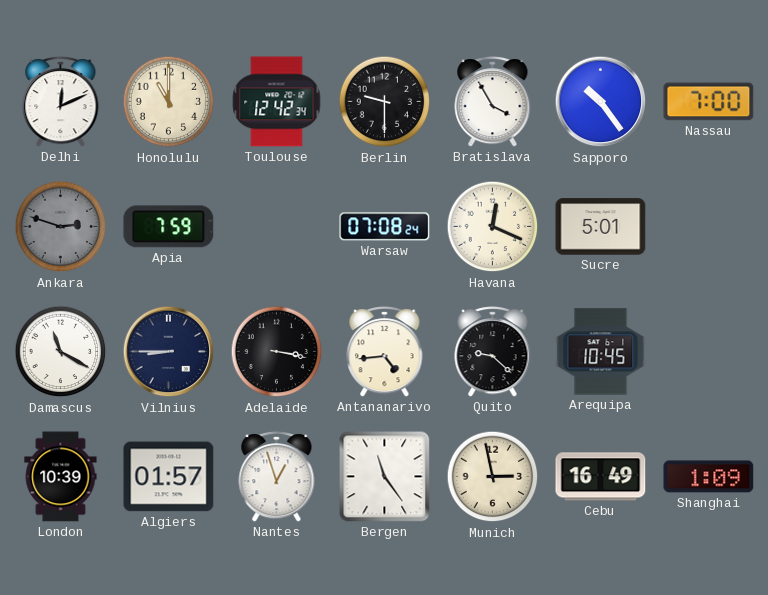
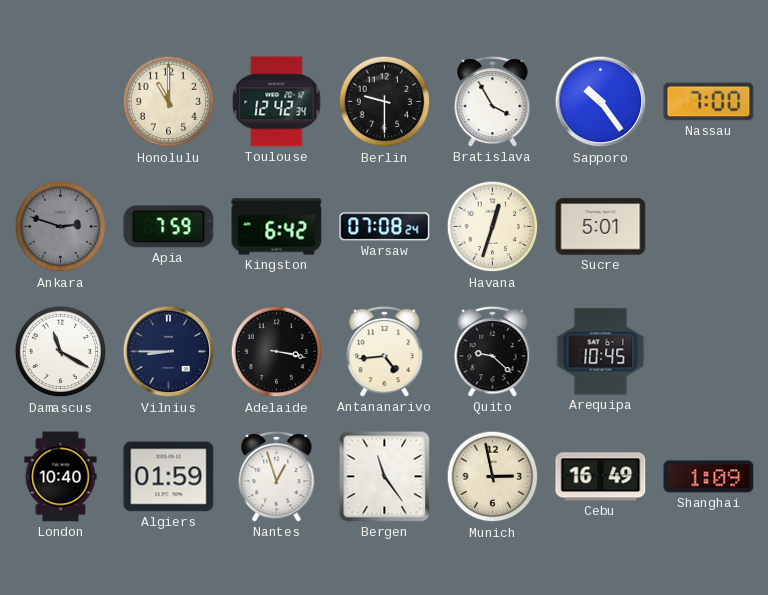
Delhi: 12:11 -> none (61, 102)
Kingston: none -> 6:42 (277, 227)
Havana: 12:19 -> 12:33 (493, 227)
London: 10:39 -> 10:40 (61, 477)
Algiers: 01:57 -> 01:59 (169, 477)
